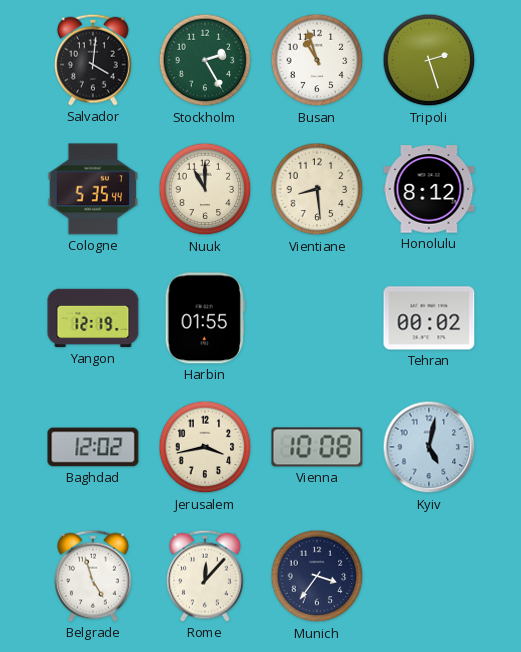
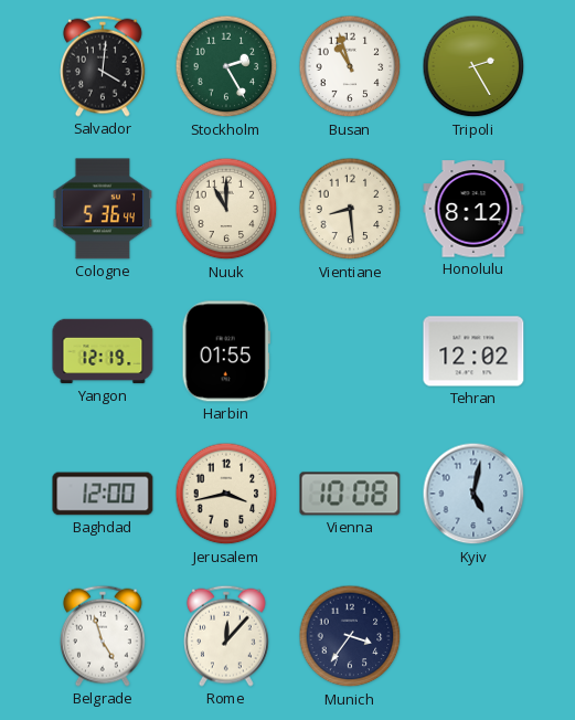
Tripoli: 2:27 -> 2:25 (473, 66)
Cologne: 5:35 -> 5:36 (103, 209)
Tehran: 00:02 -> 12:02 (473, 351)
Baghdad: 12:02 -> 12:00 (103, 494)
